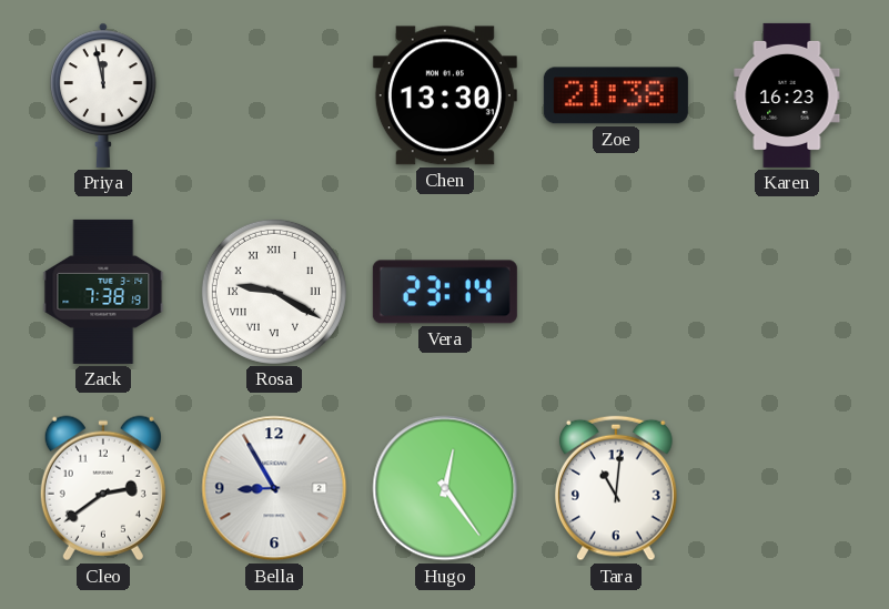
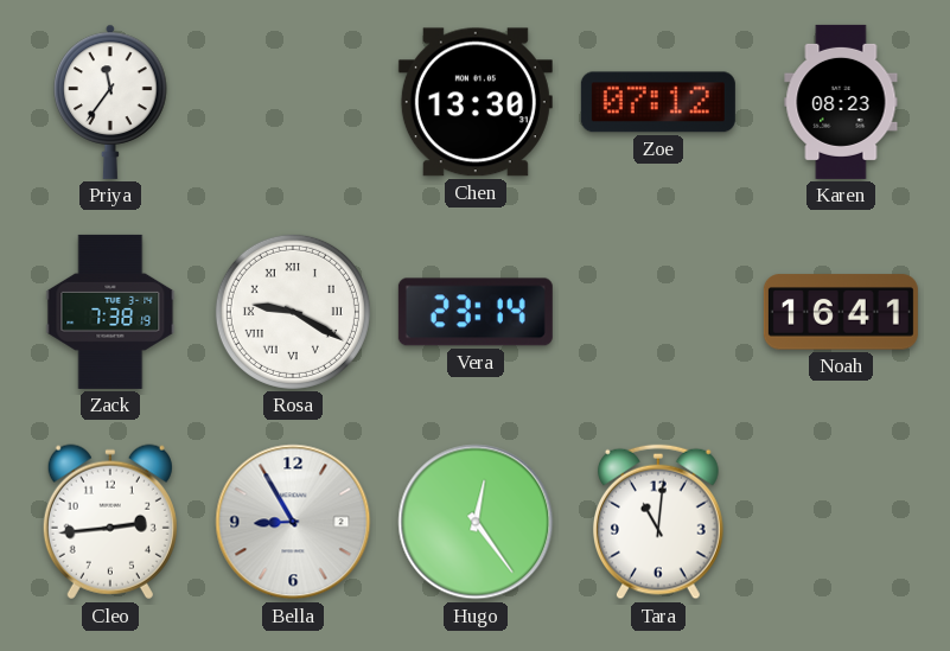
Priya: 11:58 -> 11:36 (110, 102)
Zoe: 21:38 -> 07:12 (658, 102)
Karen: 16:23 -> 08:23 (841, 102)
Noah: none -> 16:41 (841, 312)
Cleo: 2:39 -> 2:44 (110, 522)
